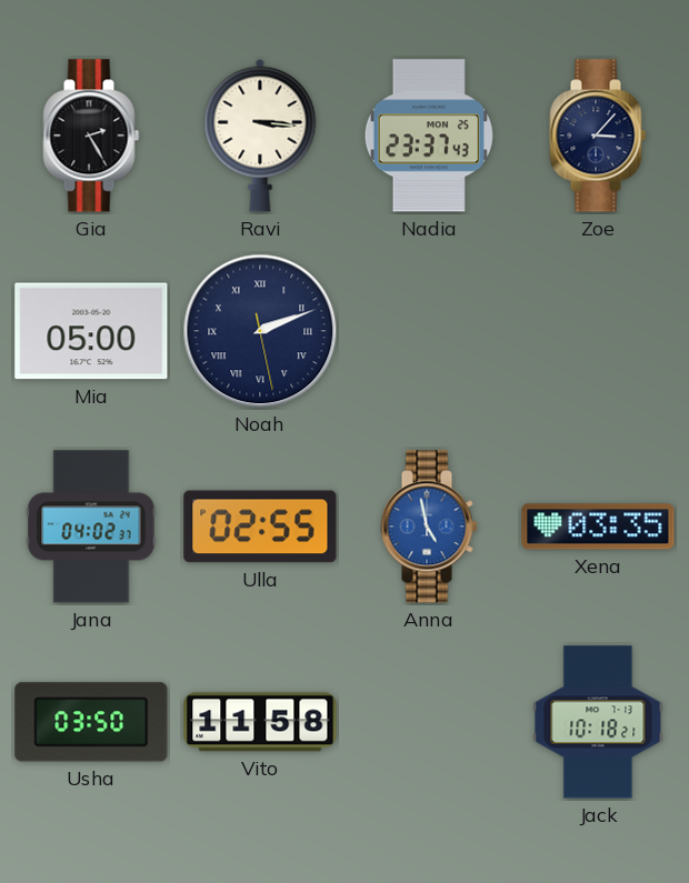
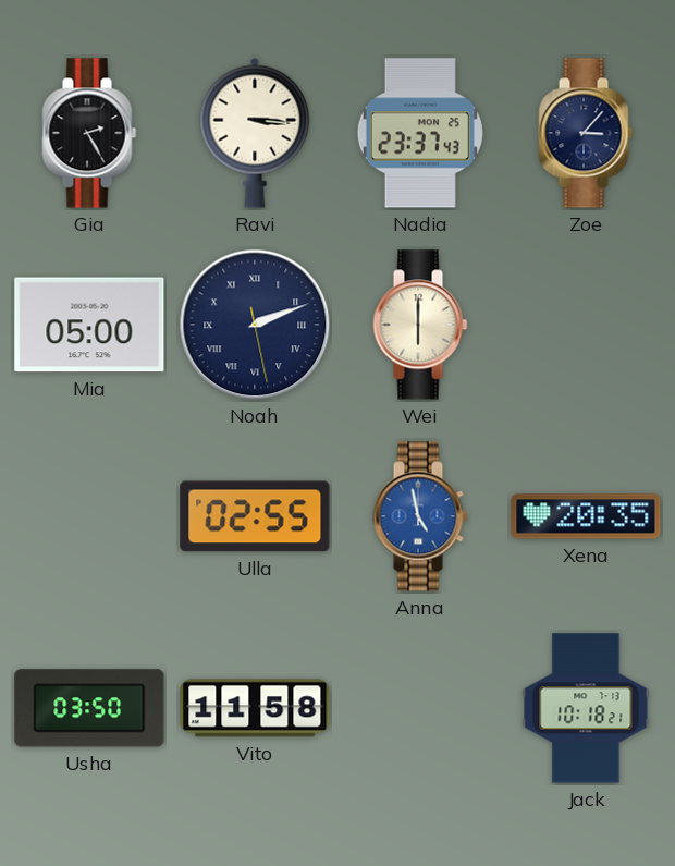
Wei: none -> 6:00 (420, 325)
Jana: 04:02 -> none (91, 526)
Xena: 03:35 -> 20:35 (586, 516)
